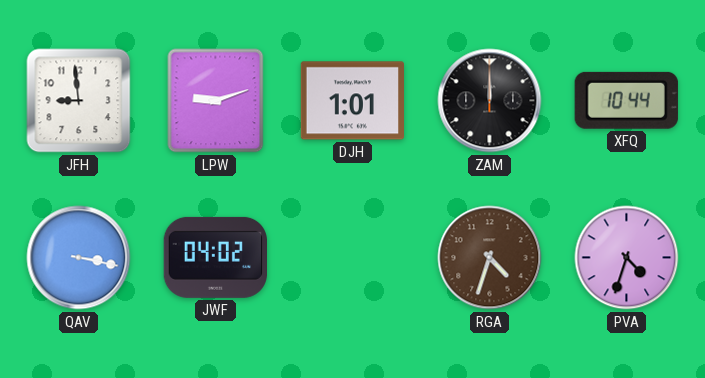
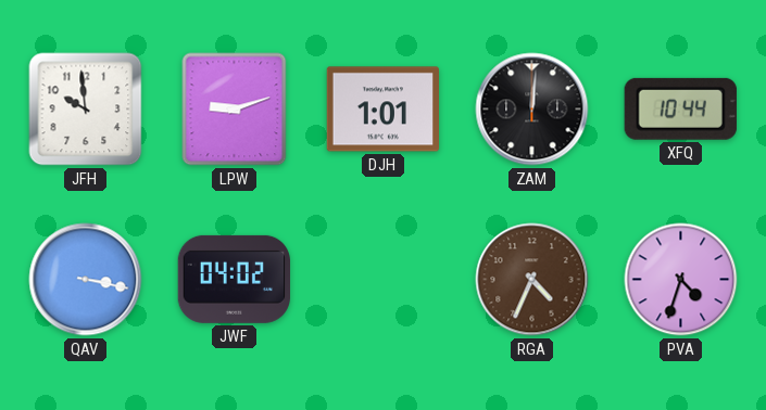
JFH: 8:59 -> 9:59 (86, 110)
ZAM: 12:00 -> 12:01 (532, 110)
RGA: 4:33 -> 4:34 (532, 280)
